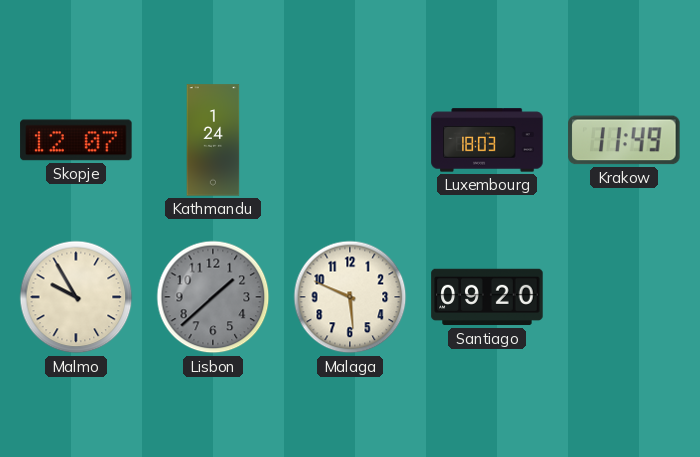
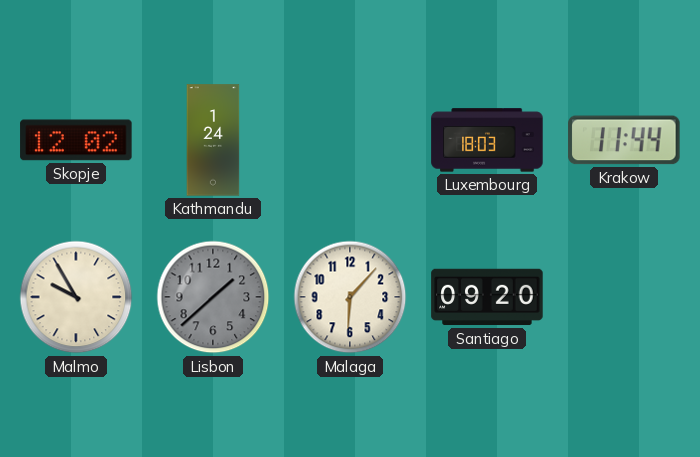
Skopje: 12:07 -> 12:02 (76, 140)
Krakow: 11:49 -> 11:44 (624, 140)
Malaga: 5:49 -> 6:07 (350, 297)
